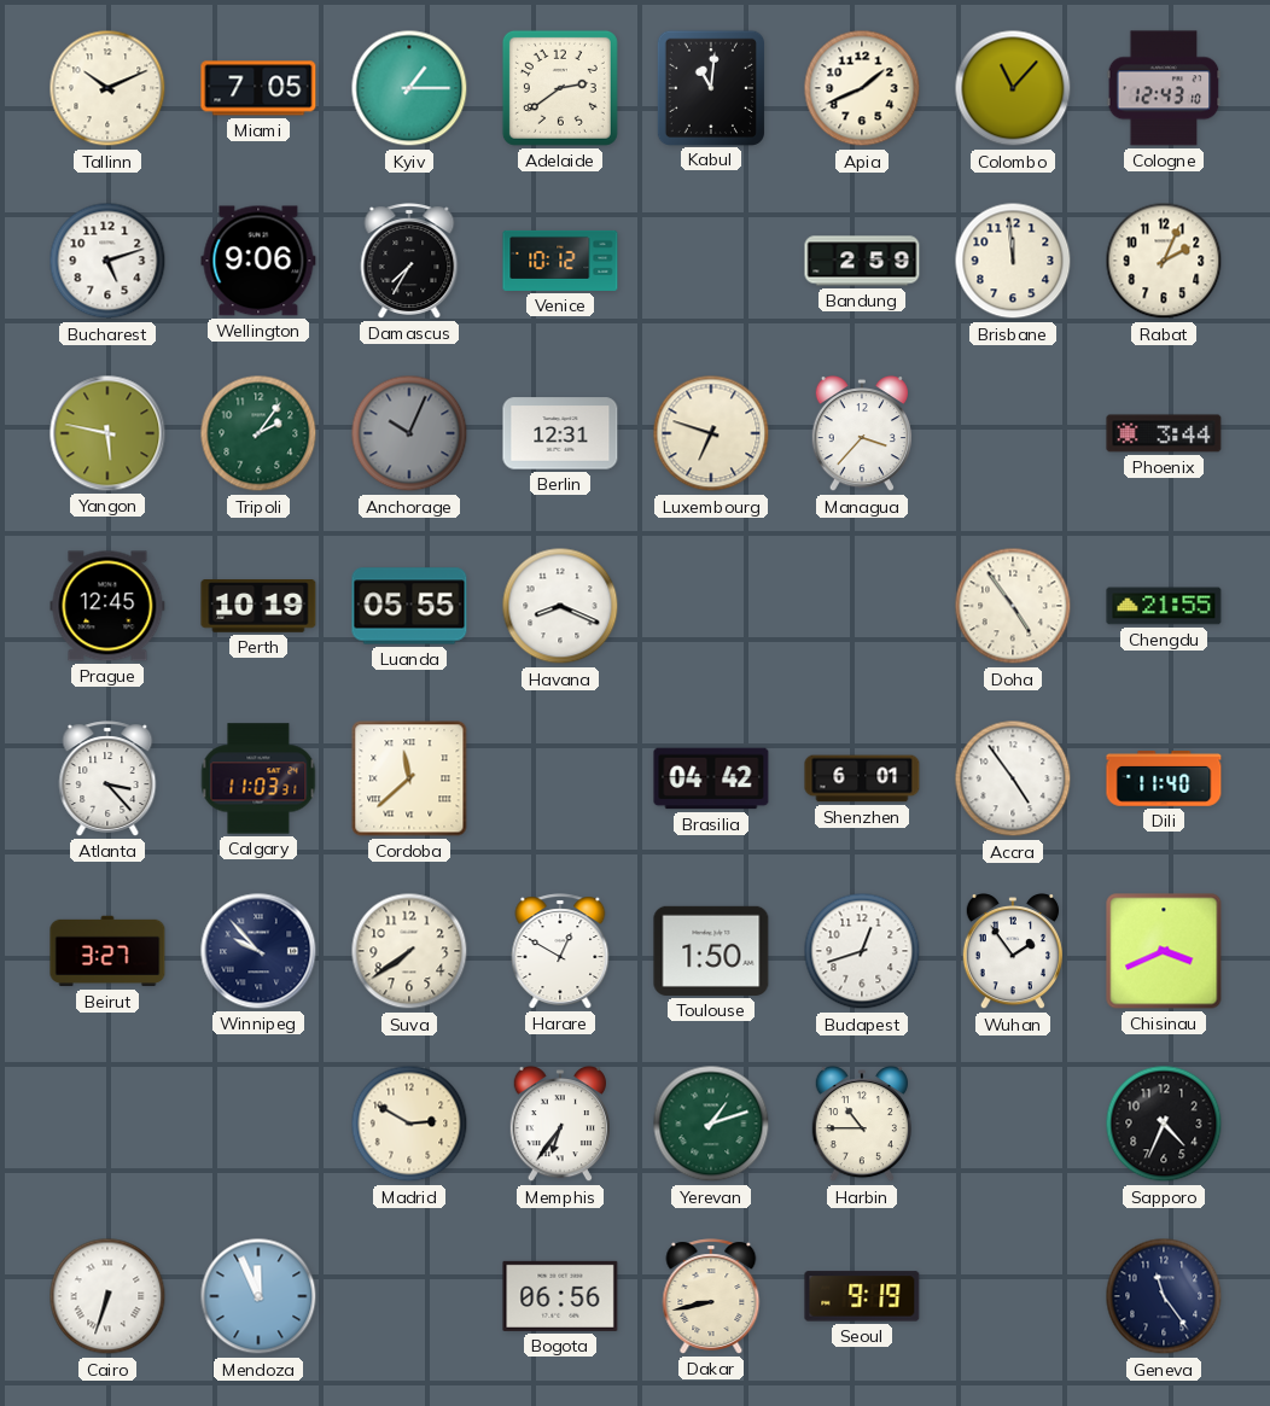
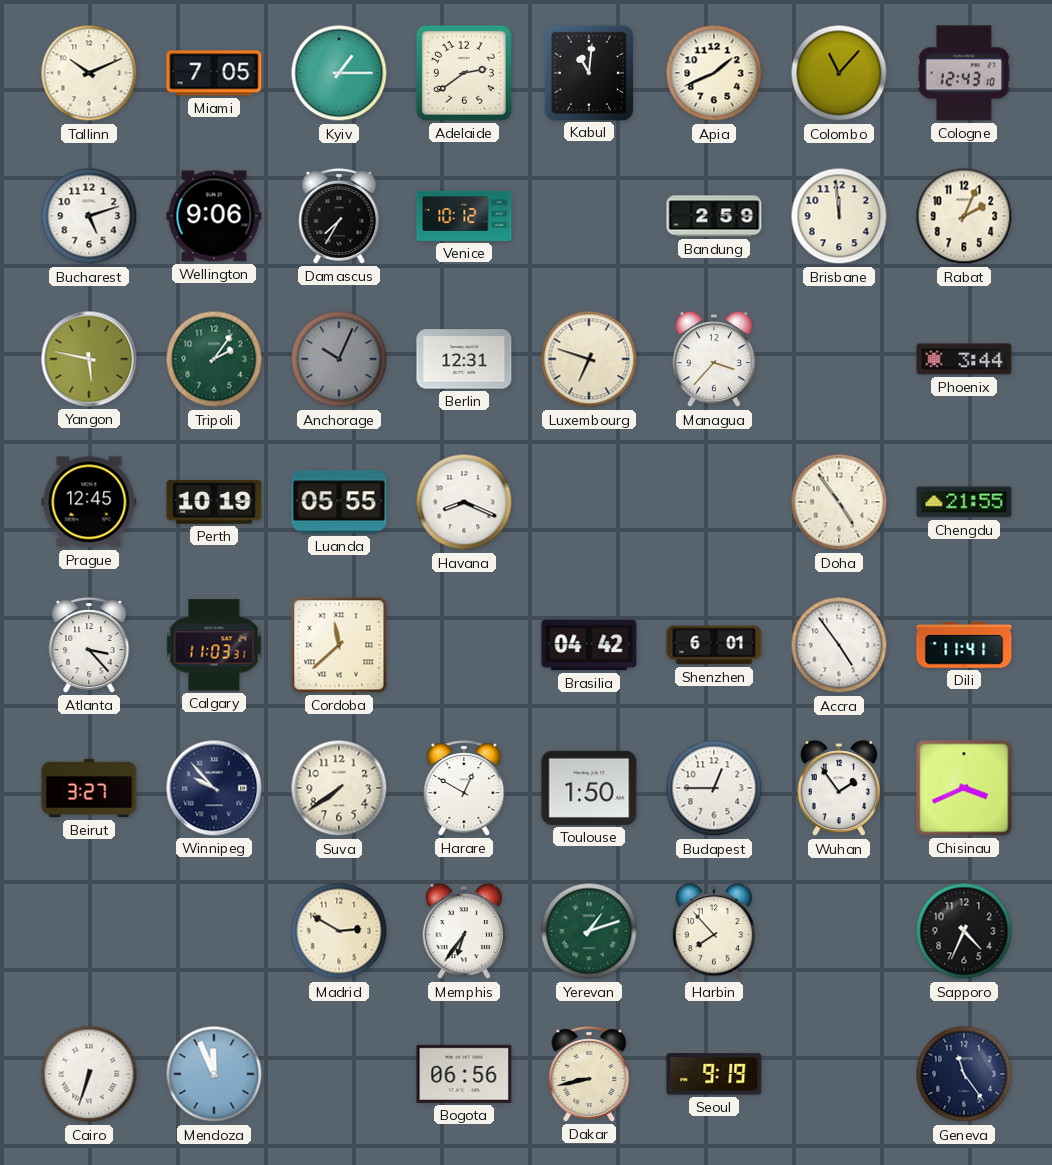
Dili: 11:40 -> 11:41 (964, 645)
Budapest: 12:42 -> 12:45 (714, 788)
Harbin: 10:45 -> 7:53 (714, 932)
